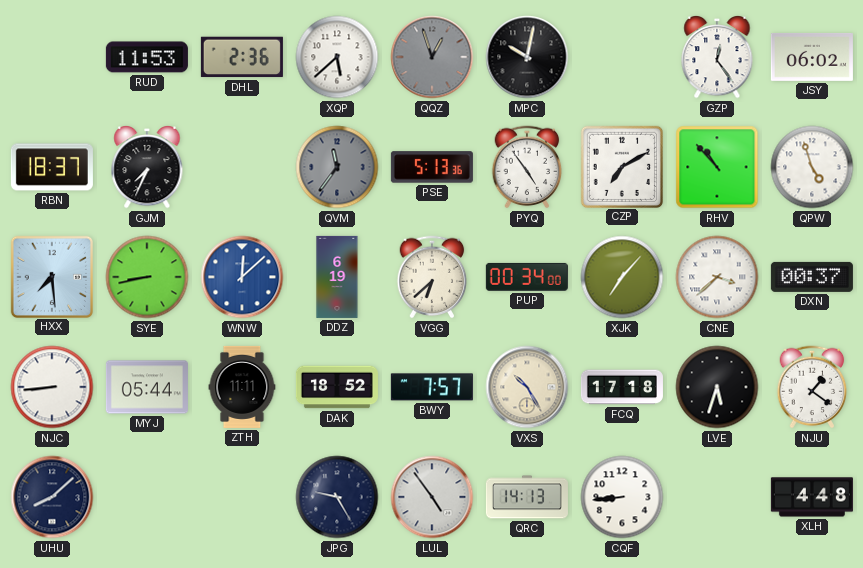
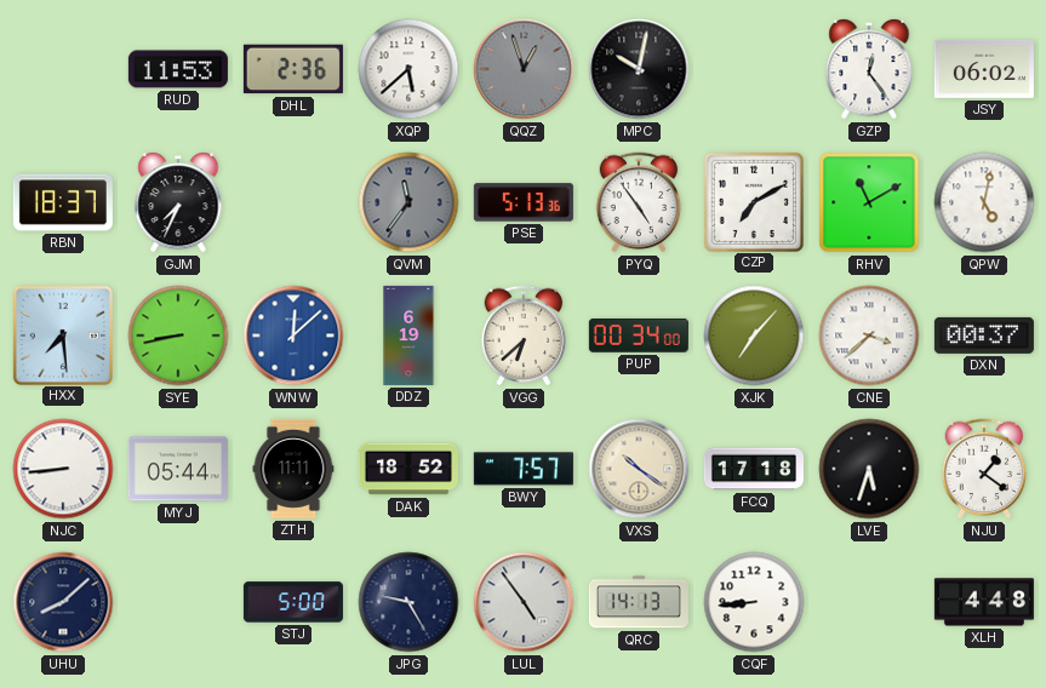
RHV: 10:53 -> 11:10 (869, 202)
QPW: 4:57 -> 5:02 (984, 202)
VXS: 10:25 -> 10:21 (639, 469)
STJ: none -> 5:00 (293, 602)
